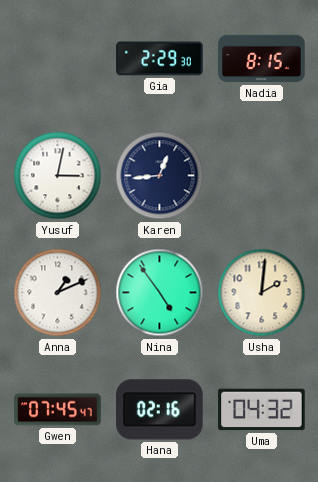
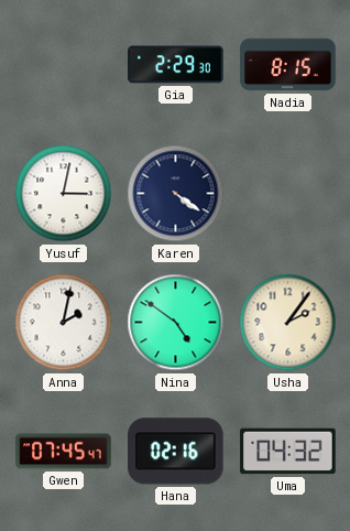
Karen: 12:44 -> 4:21 (176, 194)
Anna: 1:11 -> 2:02 (64, 323)
Nina: 4:54 -> 4:51 (176, 323)
Usha: 2:01 -> 2:06 (288, 323)
